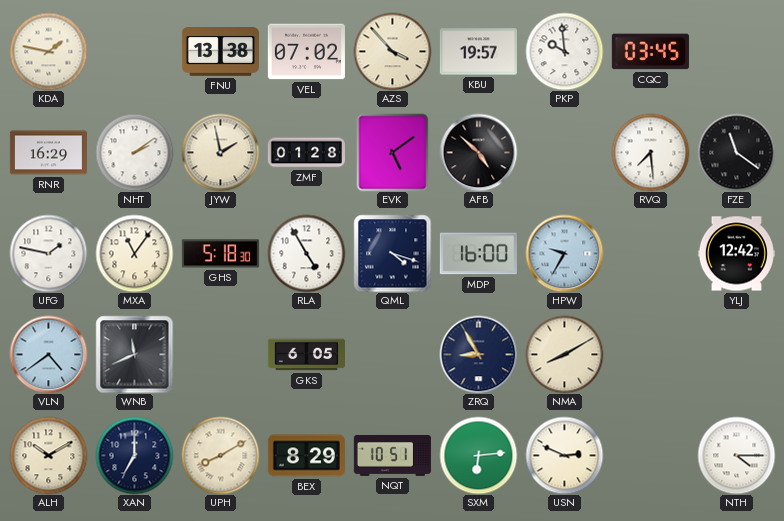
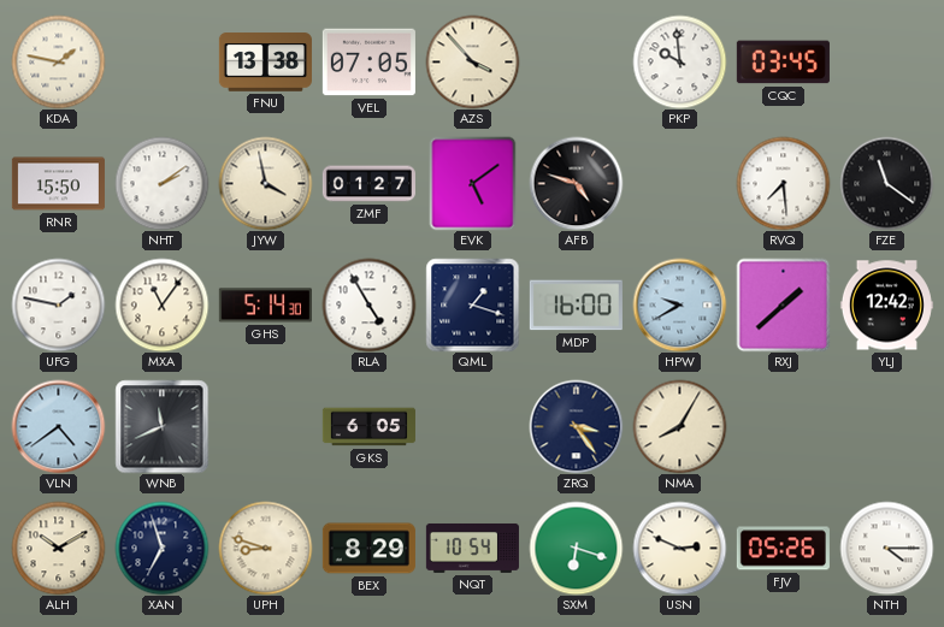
VEL: 07:02 -> 07:05 (368, 63)
KBU: 19:57 -> none (478, 52)
RNR: 16:29 -> 15:50 (58, 184)
JYW: 1:58 -> 3:58 (265, 183)
ZMF: 01:28 -> 01:27 (368, 184)
AFB: 4:52 -> 4:48 (576, 183)
GHS: 5:18 -> 5:14 (265, 306)
QML: 4:18 -> 1:18 (472, 304)
HPW: 9:35 -> 9:40 (679, 304)
RXJ: none -> 1:38 (783, 304)
ZRQ: 8:55 -> 3:24 (576, 426)
NMA: 8:10 -> 8:05 (679, 426)
XAN: 7:00 -> 6:57 (161, 548)
UPH: 8:10 -> 8:48 (265, 548)
NQT: 10:51 -> 10:54 (472, 548)
SXM: 6:14 -> 6:18 (576, 548)
FJV: none -> 05:26 (783, 549)
